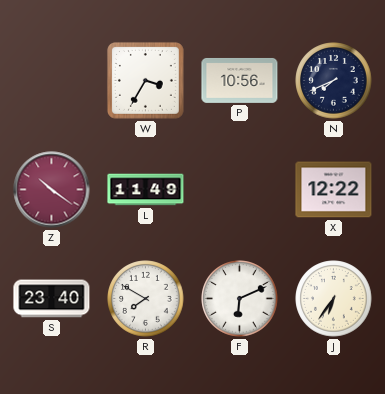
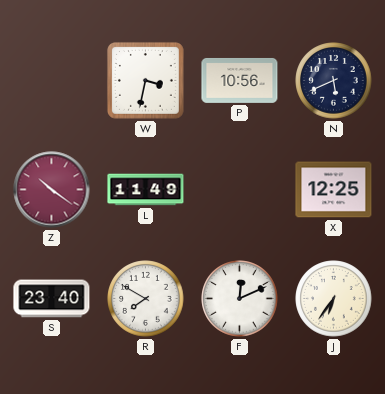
W: 3:35 -> 3:32 (145, 80)
N: 7:41 -> 5:41 (334, 81)
X: 12:22 -> 12:25 (334, 190)
F: 6:11 -> 12:11 (240, 299)
